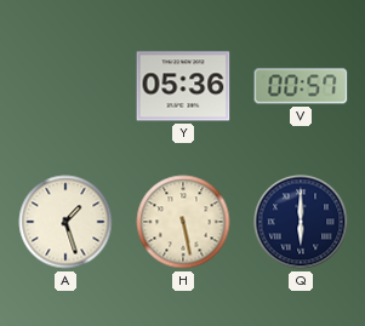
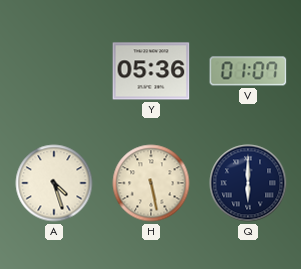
V: 00:57 -> 01:07 (248, 71)
A: 1:27 -> 4:27 (54, 183)
